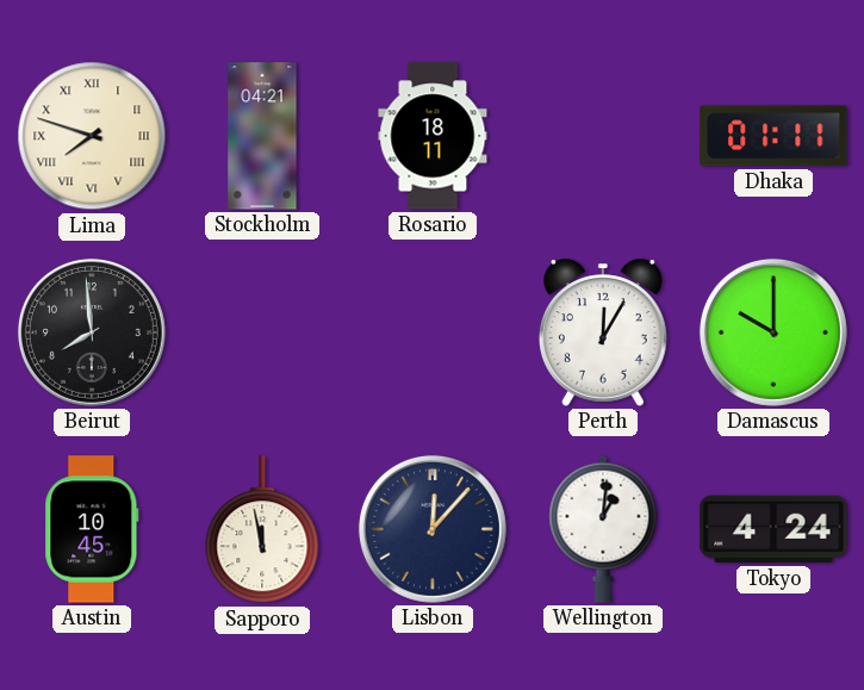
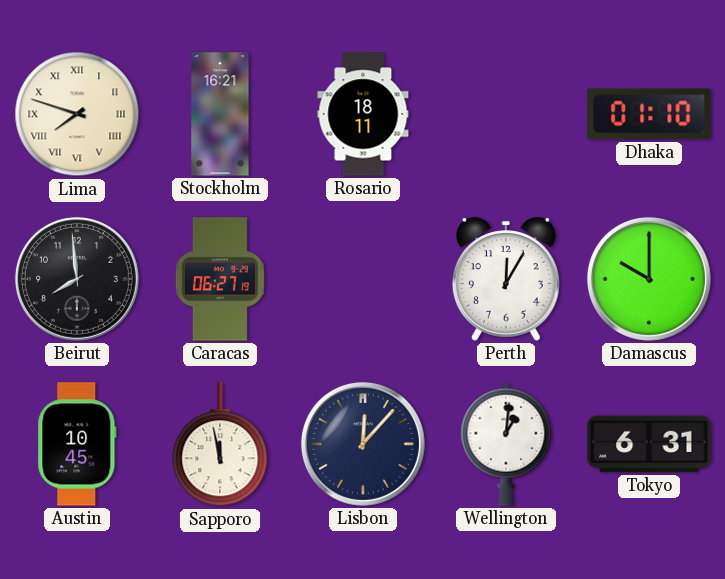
Stockholm: 04:21 -> 16:21 (220, 114)
Dhaka: 01:11 -> 01:10 (649, 114)
Caracas: none -> 06:27 (220, 279)
Tokyo: 4:24 -> 6:31 (649, 444)
